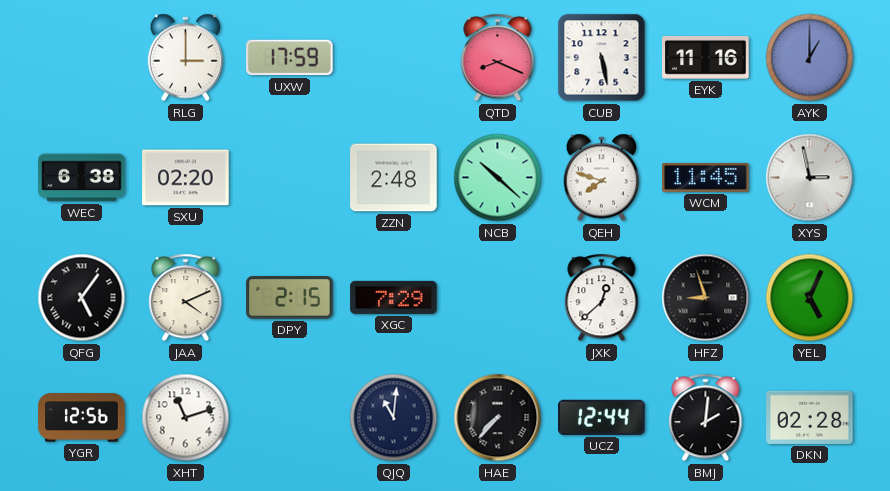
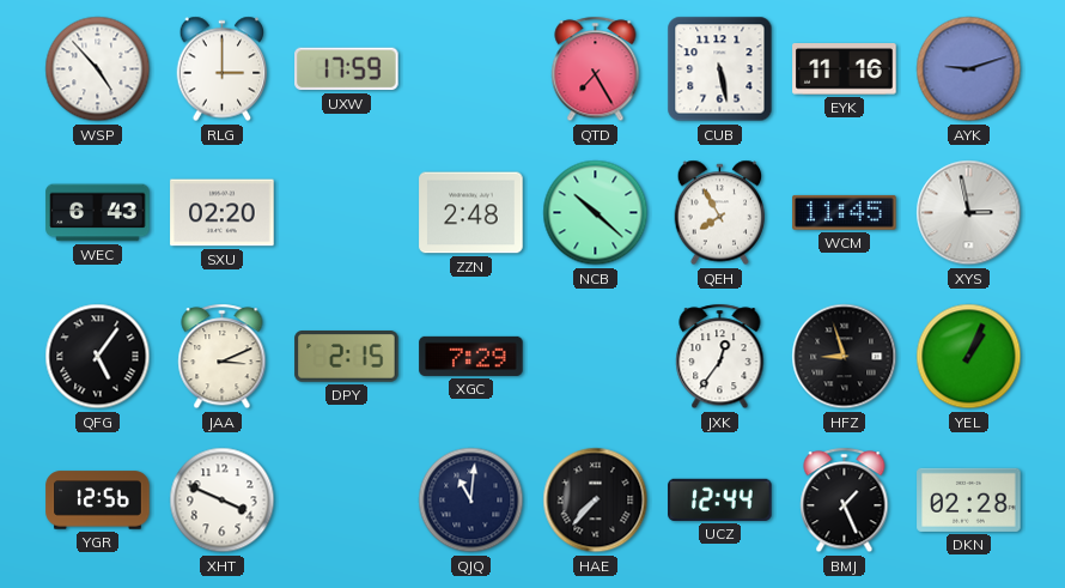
WSP: none -> 4:53 (98, 69)
QTD: 8:19 -> 7:25 (596, 69)
AYK: 1:00 -> 9:12 (969, 69)
WEC: 6:38 -> 6:43 (98, 213)
QEH: 7:48 -> 7:55 (720, 213)
JAA: 4:11 -> 3:11 (223, 357)
JXK: 12:38 -> 12:36 (720, 357)
YEL: 5:04 -> 1:04 (969, 357)
XHT: 11:12 -> 3:49 (223, 501)
BMJ: 2:01 -> 1:26 (845, 501)
